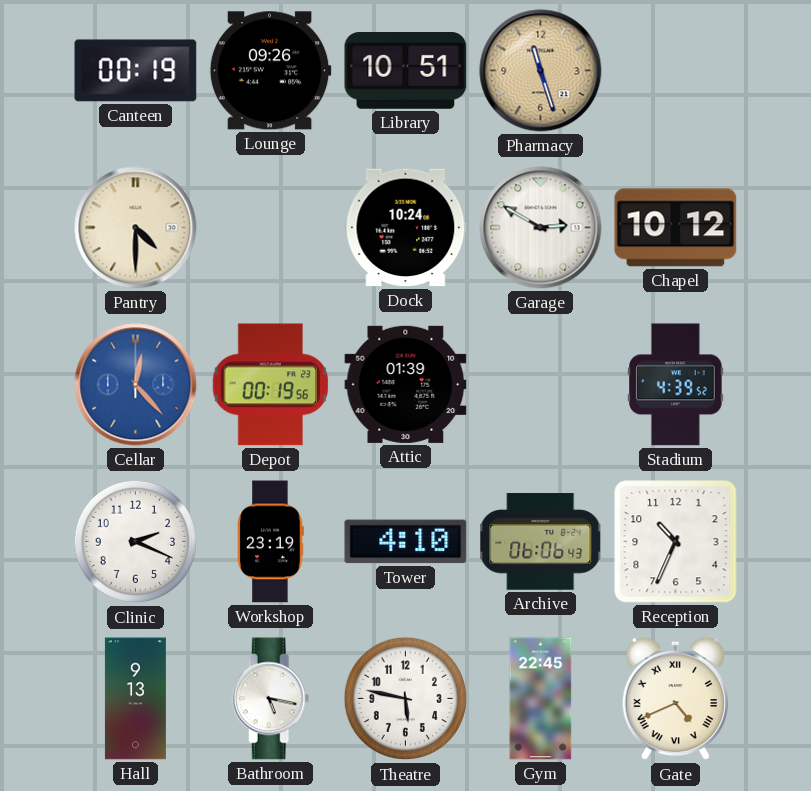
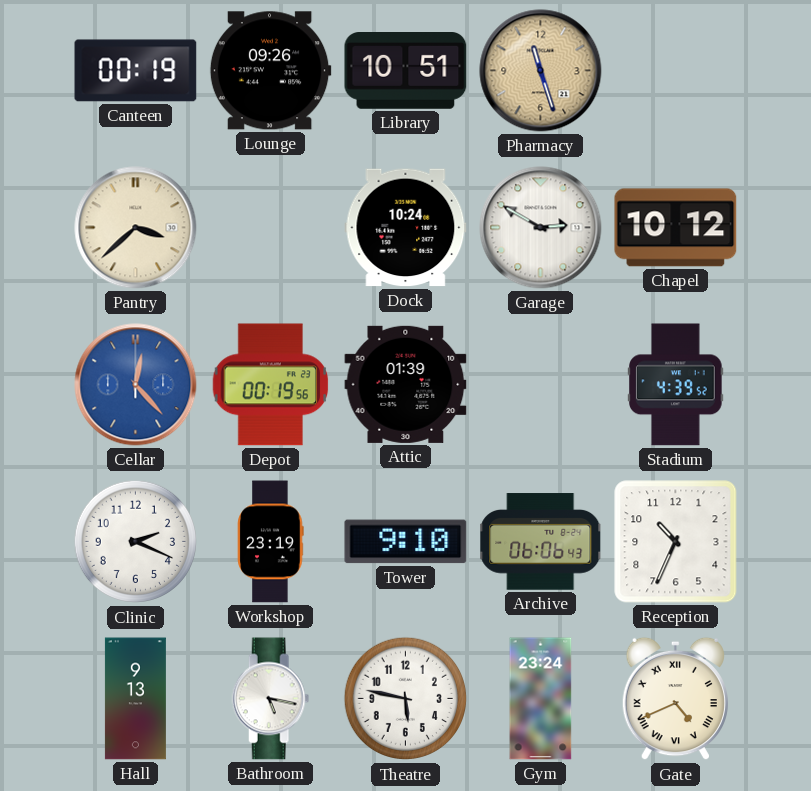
Pantry: 4:30 -> 3:38 (136, 228)
Tower: 4:10 -> 9:10 (406, 542)
Gym: 22:45 -> 23:24 (541, 699)
